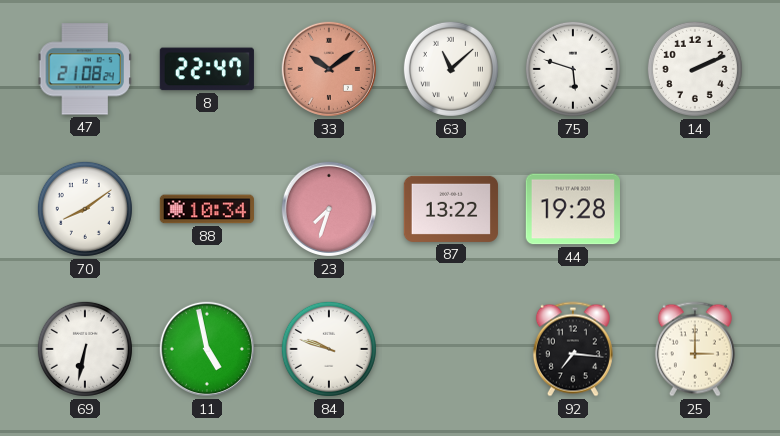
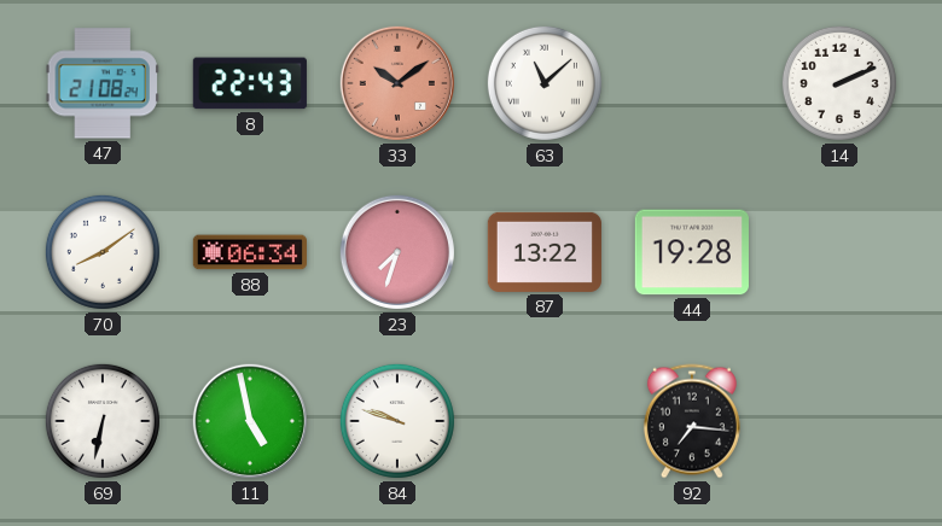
8: 22:47 -> 22:43 (250, 83)
75: 5:48 -> none (573, 69)
88: 10:34 -> 06:34 (249, 252)
25: 3:00 -> none (695, 349)
